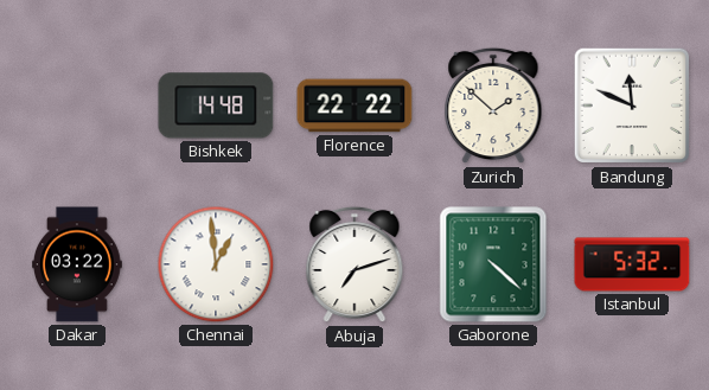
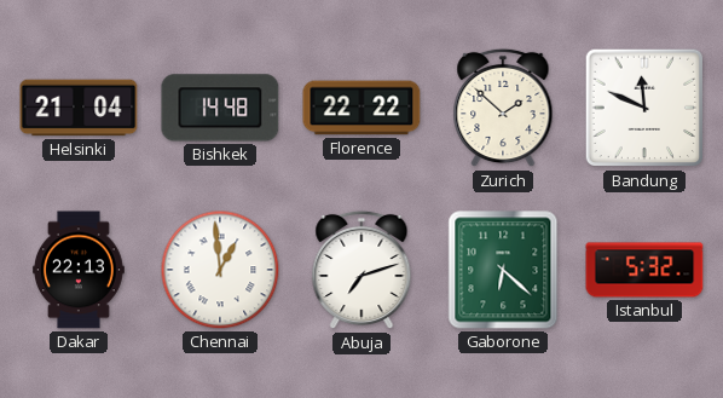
Helsinki: none -> 21:04 (79, 108)
Dakar: 03:22 -> 22:13 (80, 270)
Gaborone: 4:22 -> 6:22 (503, 270)
